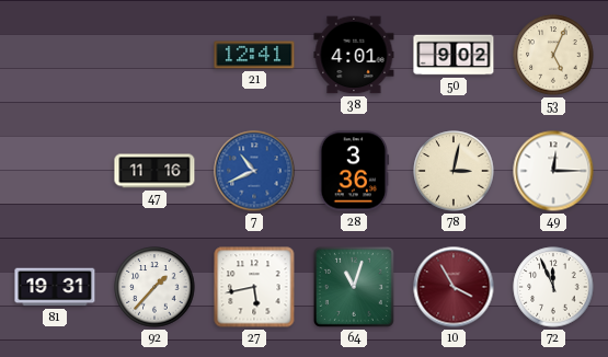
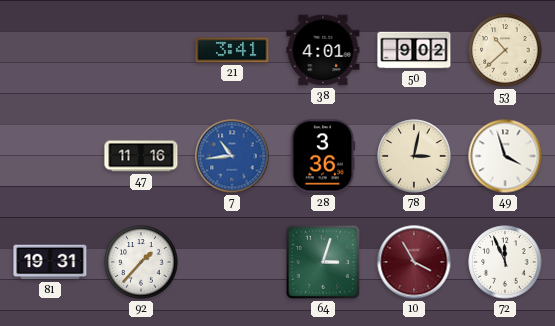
21: 12:41 -> 3:41 (232, 50)
53: 5:04 -> 10:38 (505, 50)
7: 10:41 -> 10:44 (232, 156)
49: 12:15 -> 3:57 (505, 156)
27: 5:43 -> none (254, 287)
64: 11:03 -> 3:03 (323, 262)
